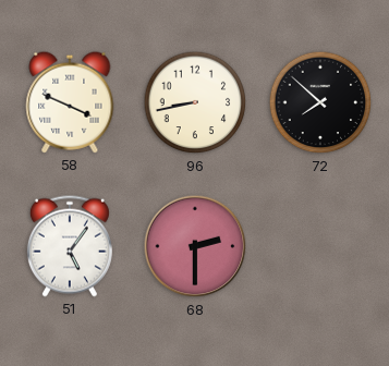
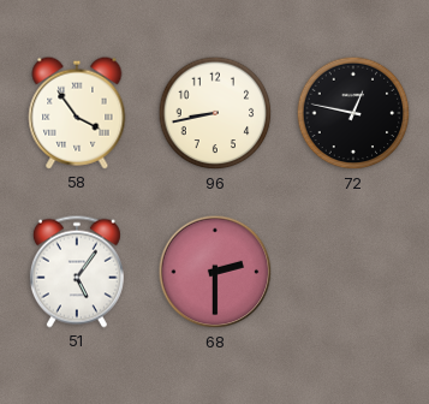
58: 3:49 -> 3:54 (77, 113)
72: 7:52 -> 12:47 (353, 113)
